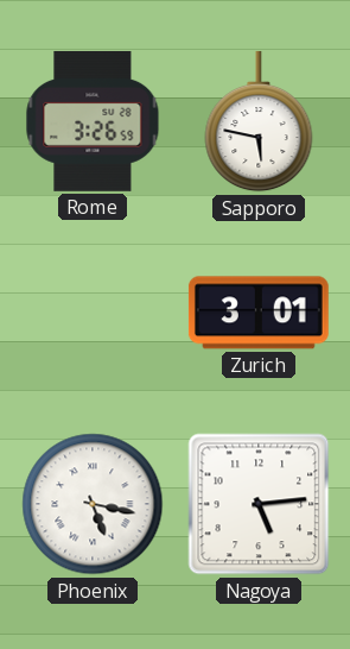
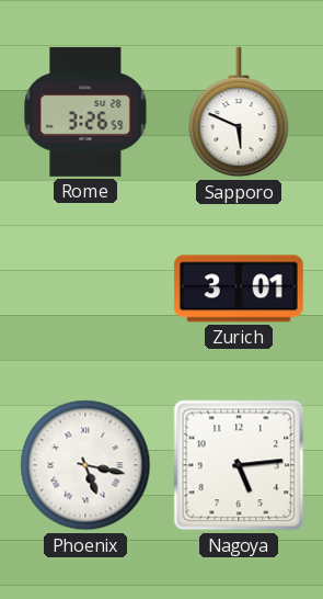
Sapporo: 5:47 -> 5:49 (239, 112)
